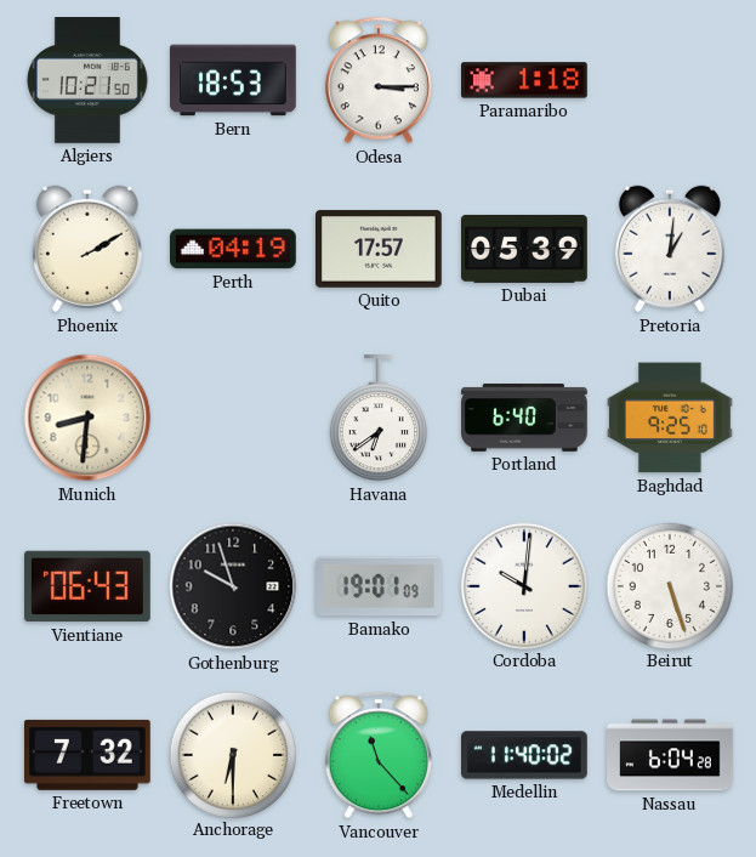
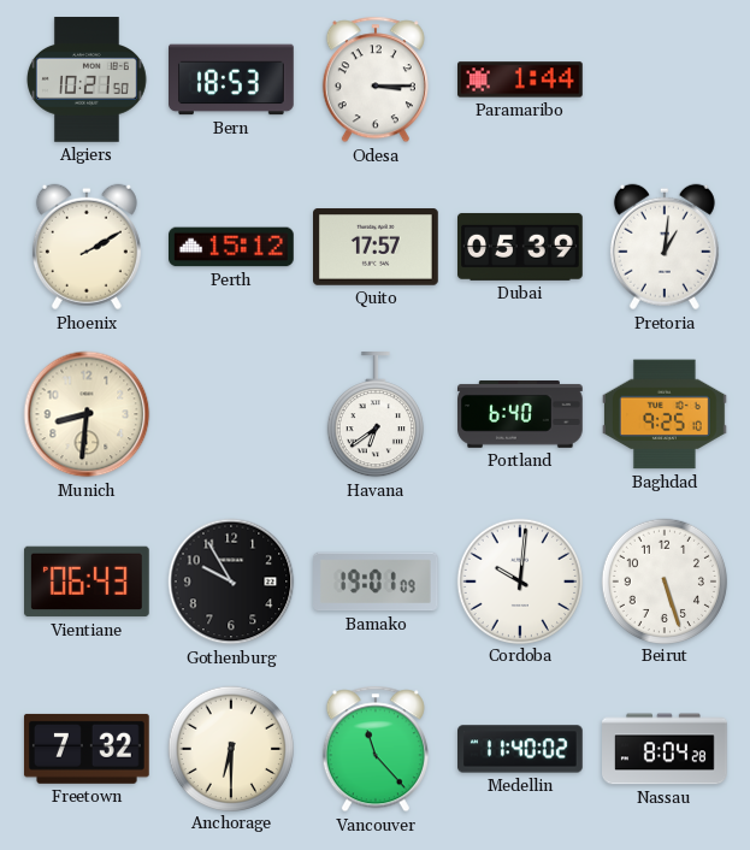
Paramaribo: 1:18 -> 1:44 (521, 79)
Perth: 04:19 -> 15:12 (232, 247)
Gothenburg: 9:57 -> 9:55 (231, 582)
Nassau: 6:04 -> 8:04 (666, 749)
